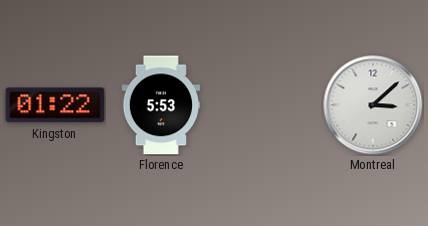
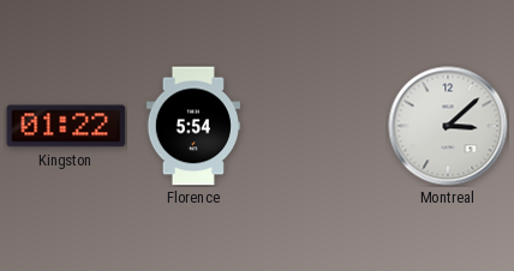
Florence: 5:53 -> 5:54 (192, 126)
